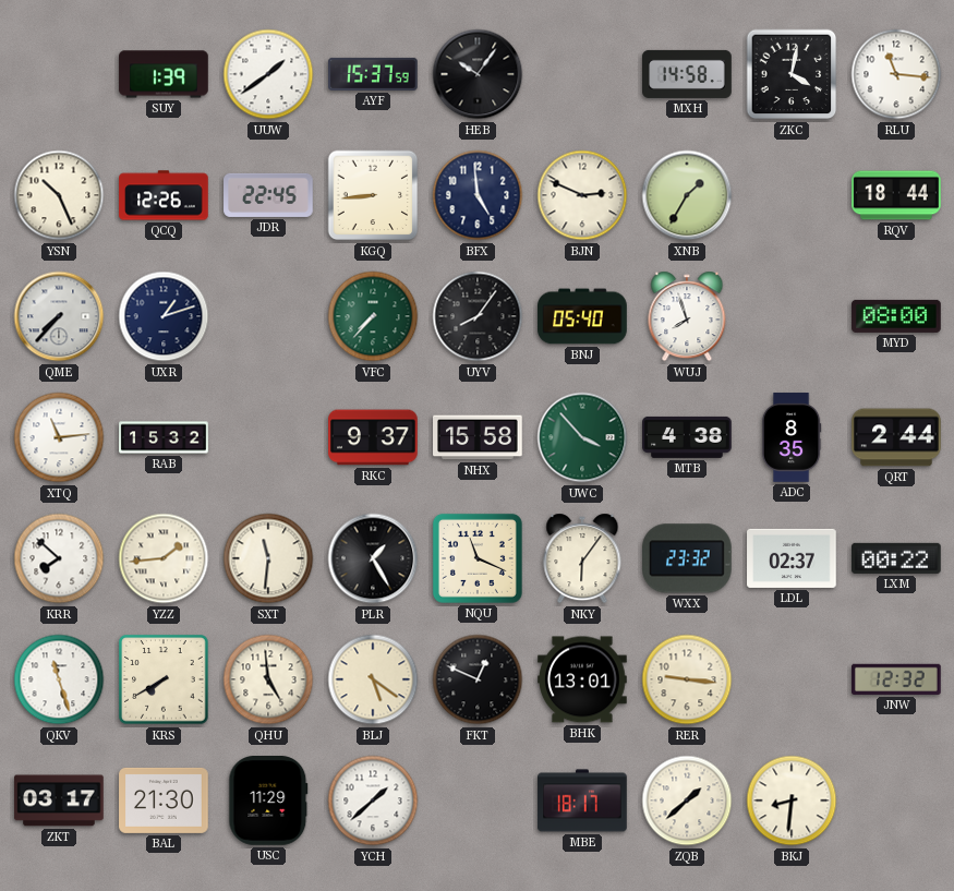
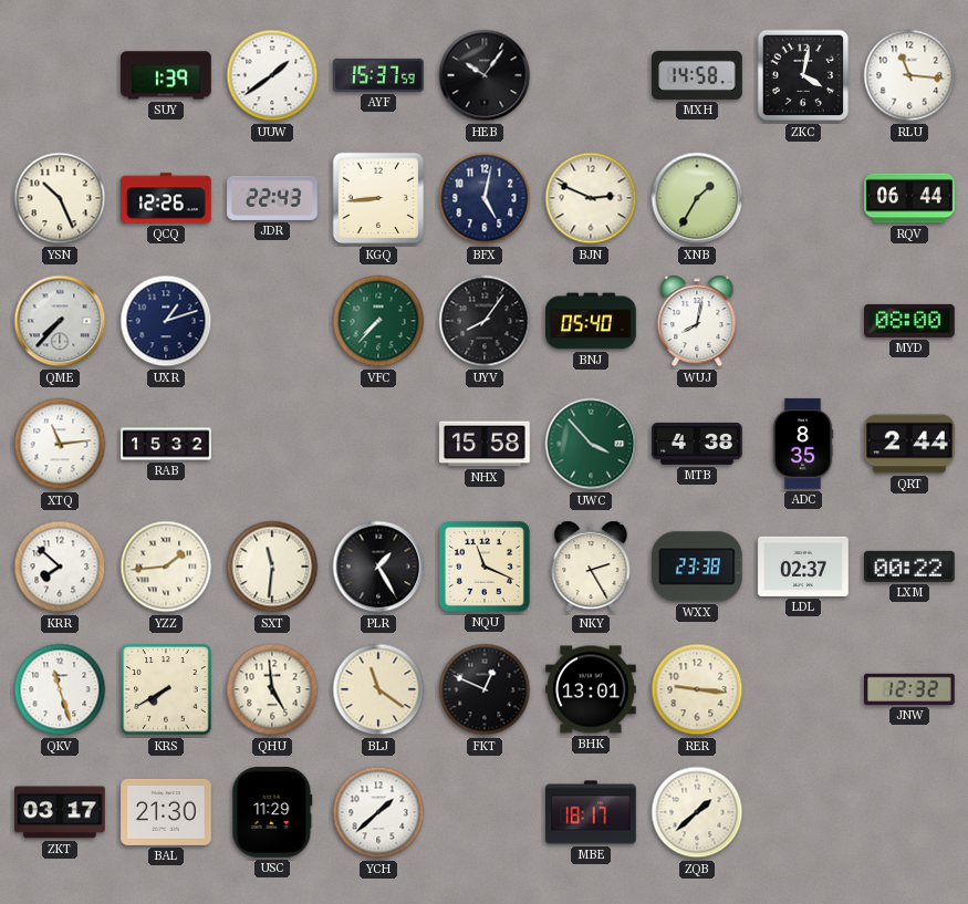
JDR: 22:45 -> 22:43 (272, 198)
BFX: 4:59 -> 5:02 (485, 198)
RQV: 18:44 -> 06:44 (909, 198)
WUJ: 7:57 -> 8:02 (697, 321)
RKC: 9:37 -> none (373, 437)
NKY: 6:06 -> 2:25 (591, 567)
WXX: 23:32 -> 23:38 (698, 567)
BLJ: 5:21 -> 11:21 (378, 689)
BKJ: 8:31 -> none (792, 800)
